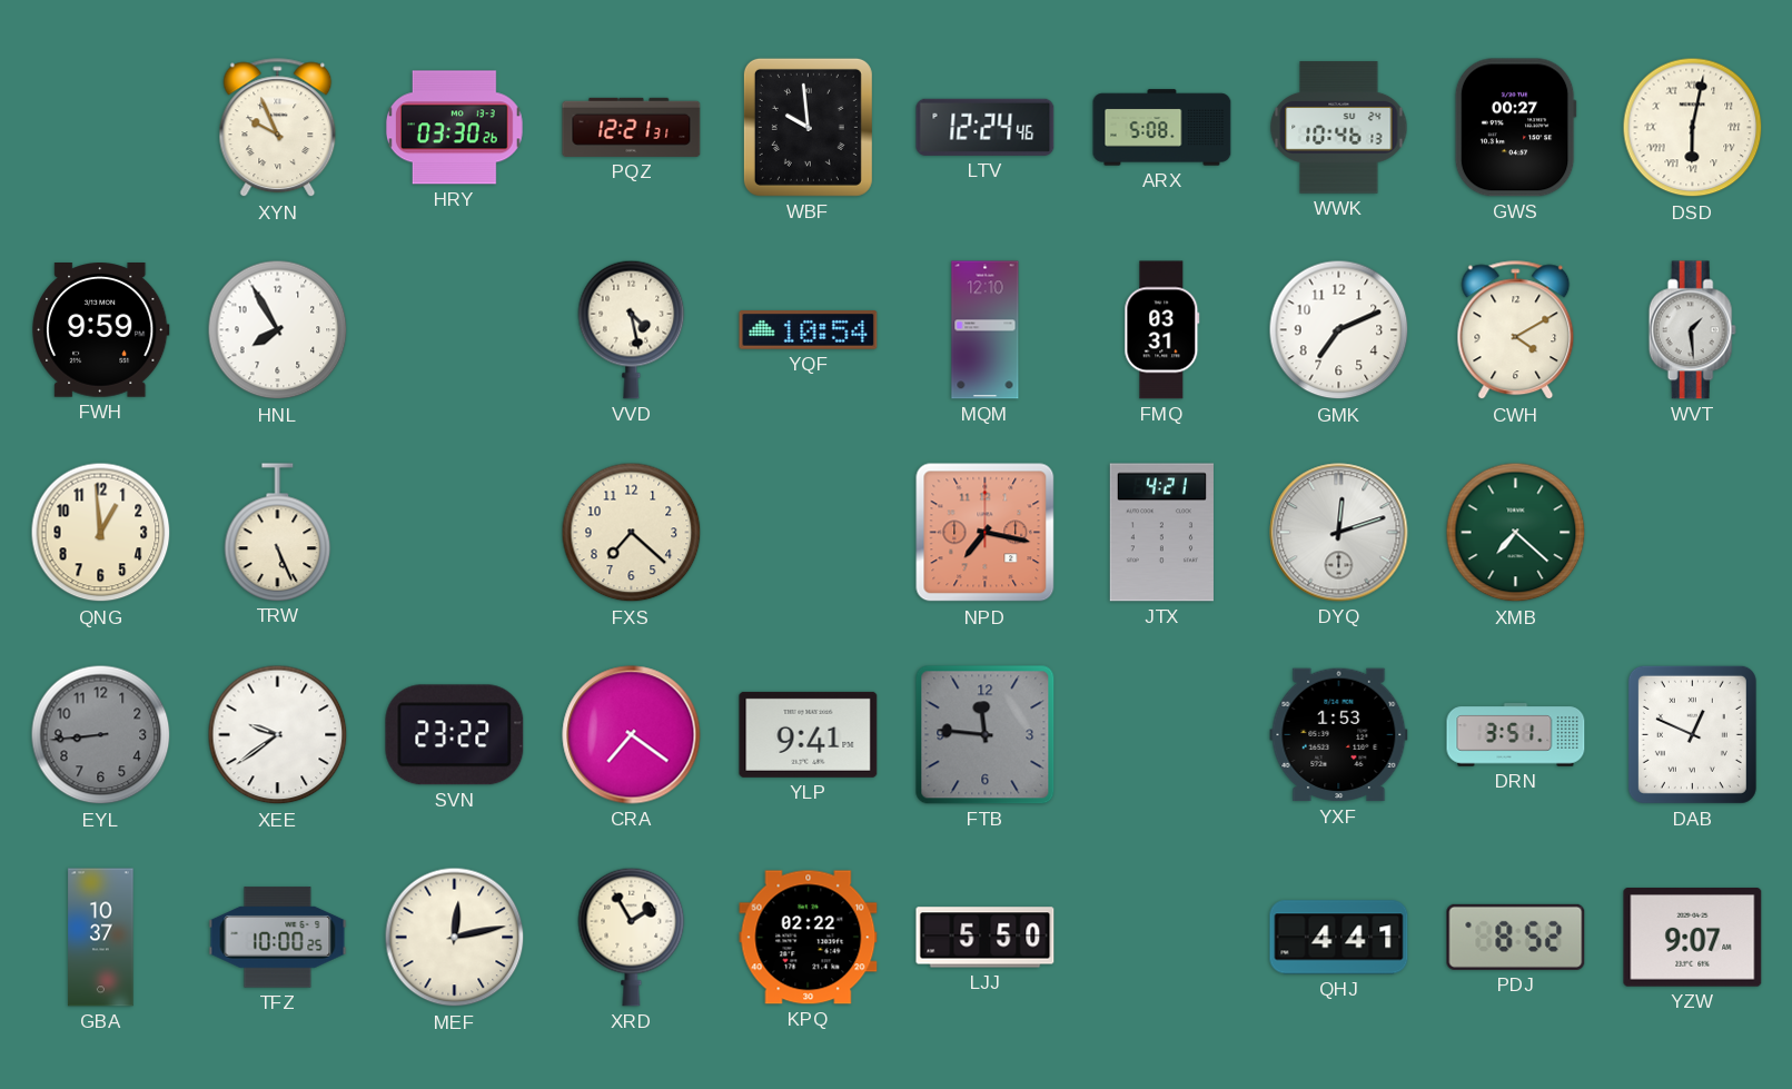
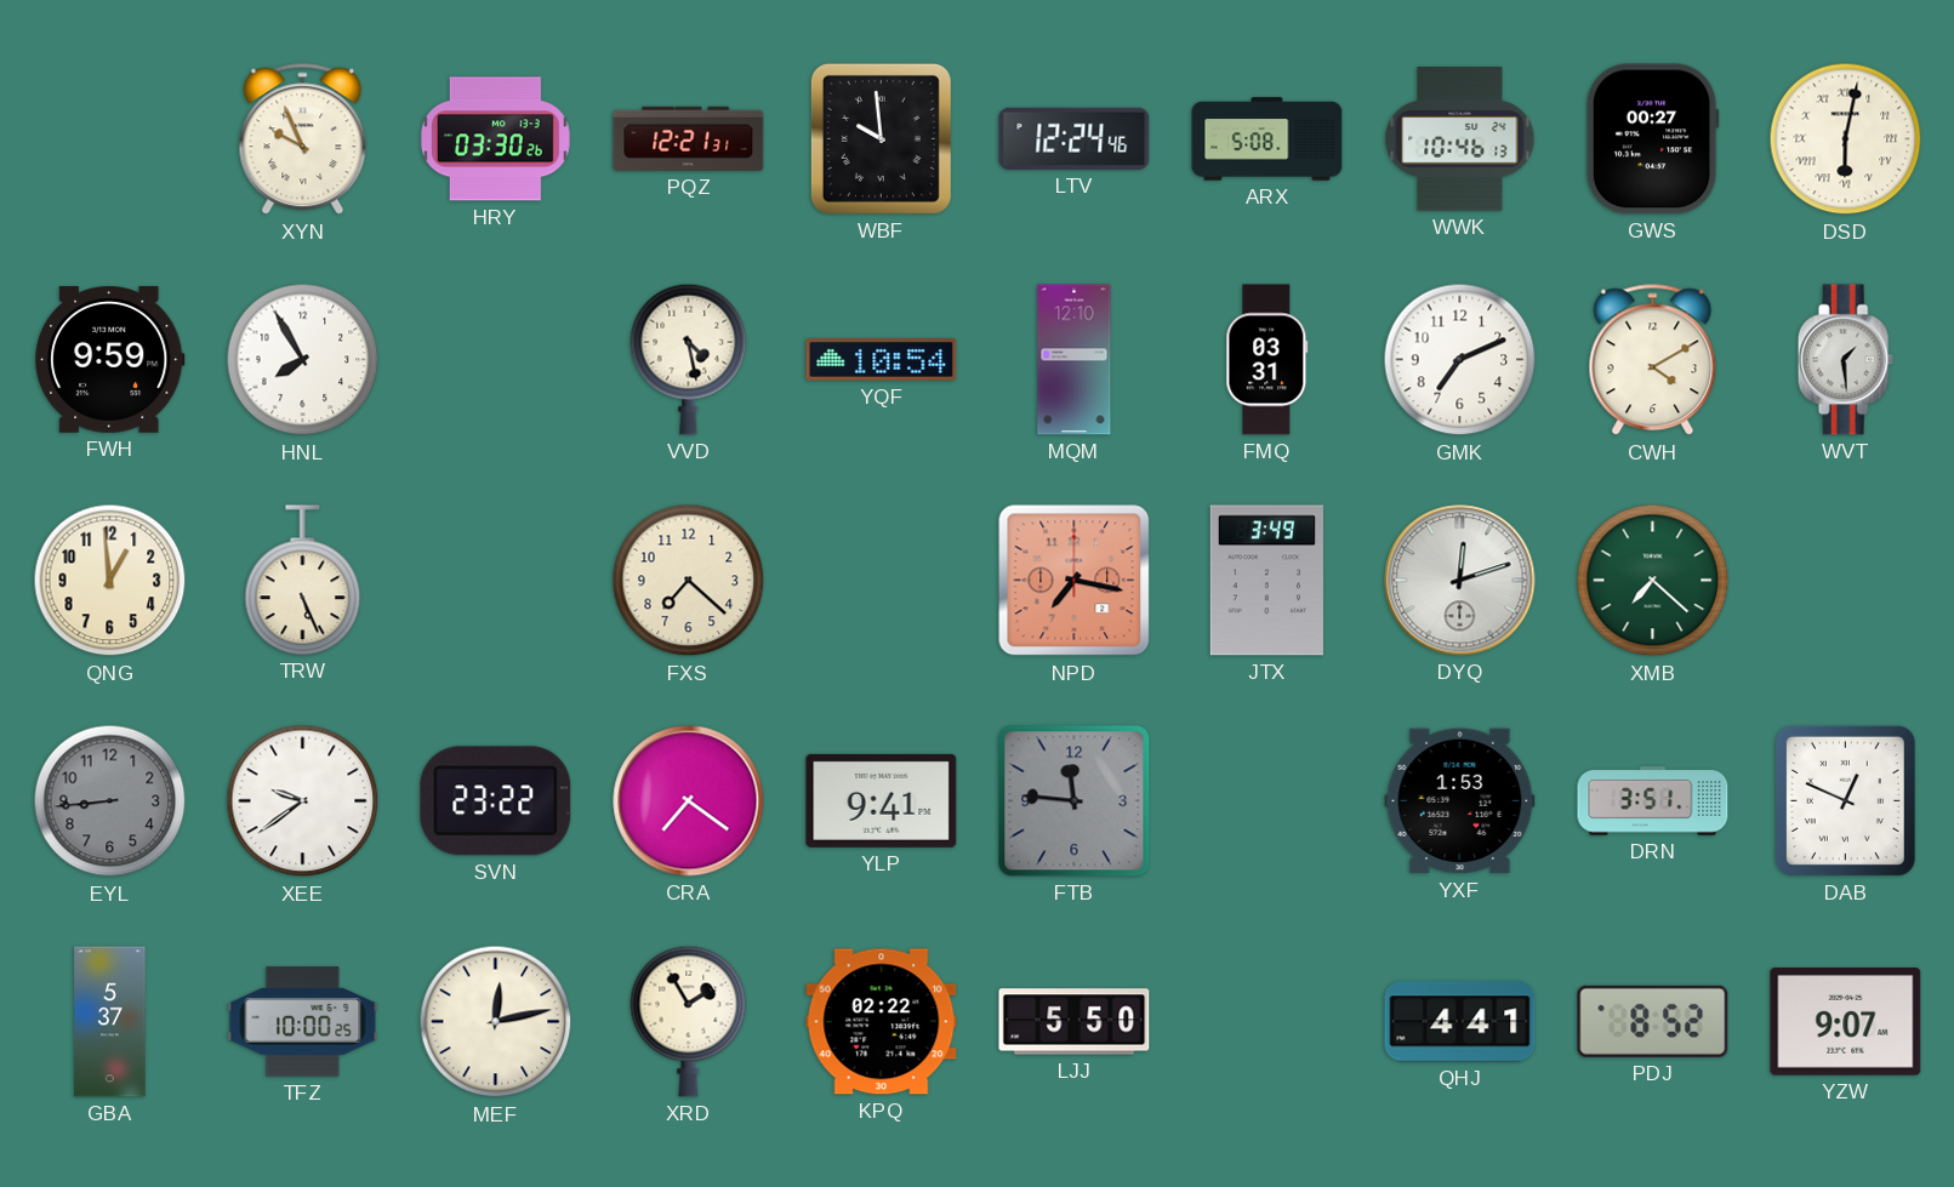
JTX: 4:21 -> 3:49 (1266, 581)
GBA: 10:37 -> 5:37 (110, 1022)
